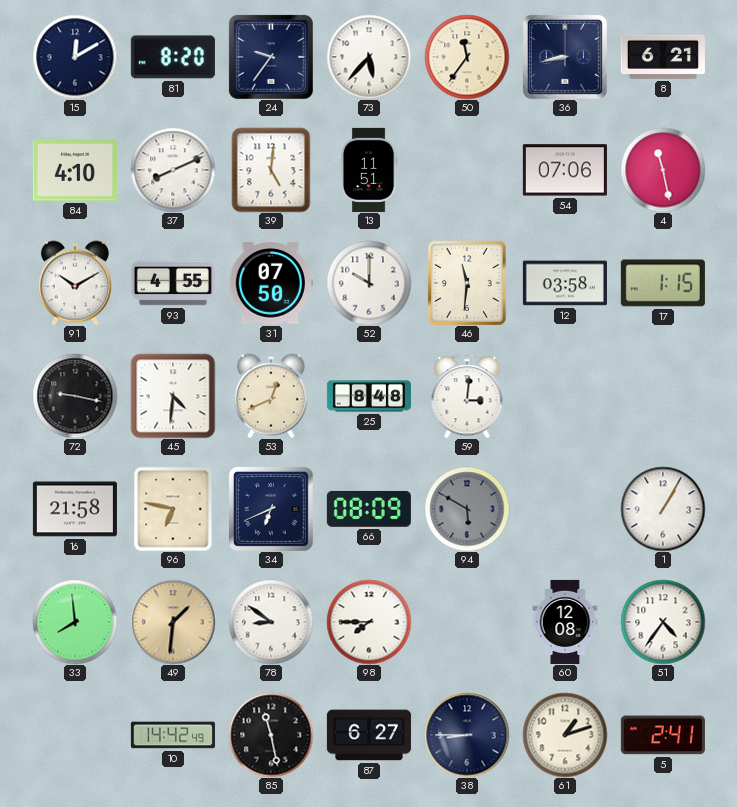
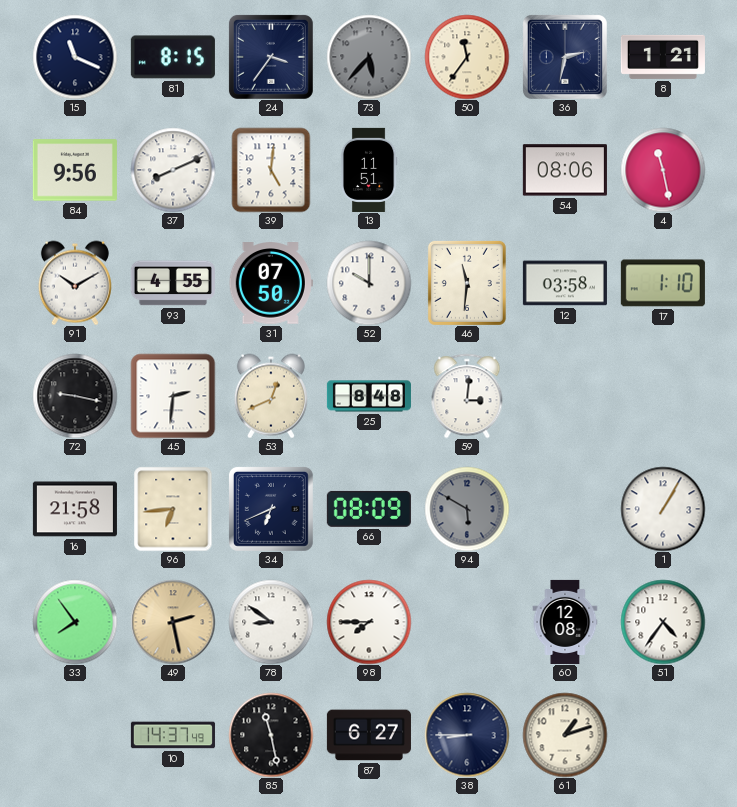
15: 12:10 -> 11:19 (75, 57)
81: 8:20 -> 8:15 (173, 57)
24: 9:36 -> 3:36 (271, 57)
73 dial: white -> grey (369, 57)
36: 8:43 -> 2:32 (565, 57)
8: 6:21 -> 1:21 (663, 57)
84: 4:10 -> 9:56 (75, 170)
54: 07:06 -> 08:06 (565, 170)
17: 1:15 -> 1:10 (663, 283)
45: 4:31 -> 2:31 (173, 396)
96: 6:47 -> 6:44 (173, 509)
33: 7:59 -> 7:54 (75, 622)
49: 1:31 -> 2:28 (173, 622)
10: 14:42 -> 14:37 (173, 735)
5: 2:41 -> none (663, 735)
